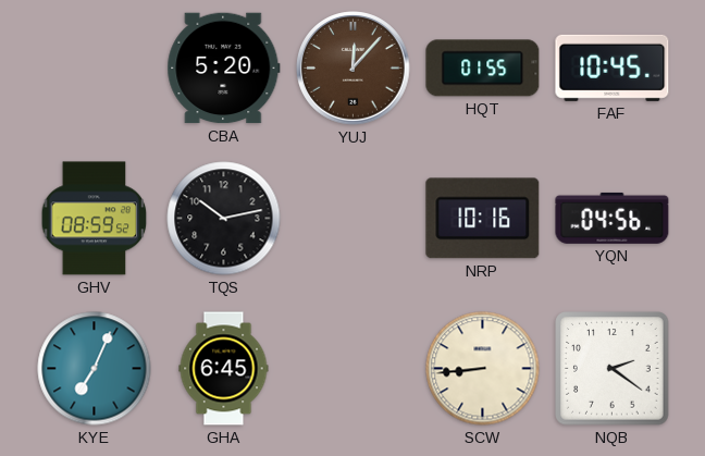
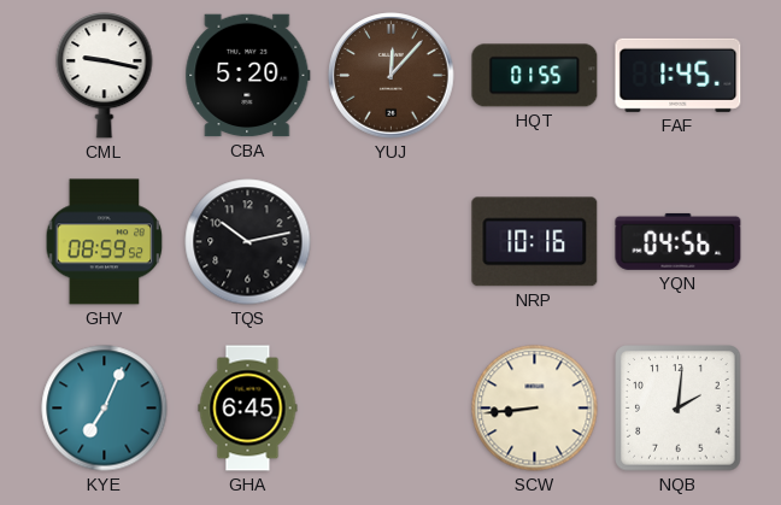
CML: none -> 9:17 (105, 76)
FAF: 10:45 -> 1:45 (679, 75)
NQB: 2:21 -> 2:01 (679, 409)
